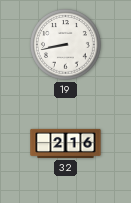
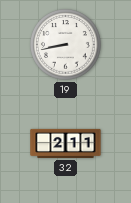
32: 2:16 -> 2:11 (66, 143)
